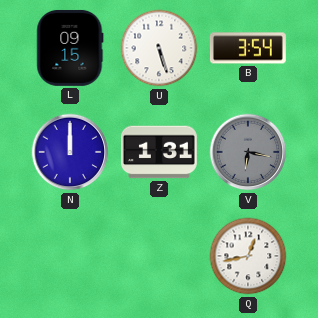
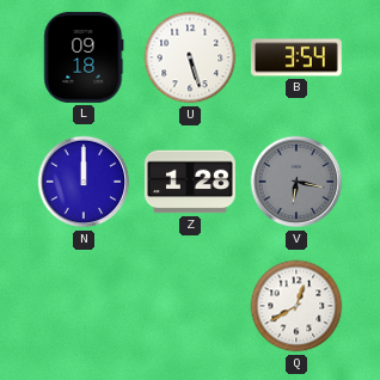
L: 09:15 -> 09:18 (84, 57)
Z: 1:31 -> 1:28 (190, 182)
Q: 12:43 -> 12:40 (296, 306)
